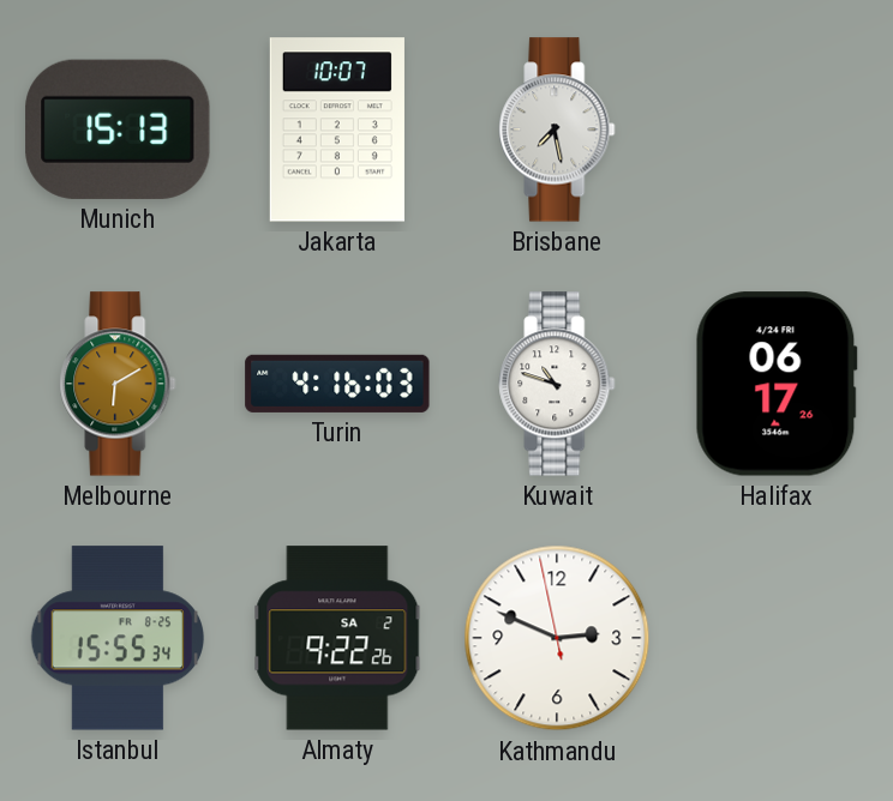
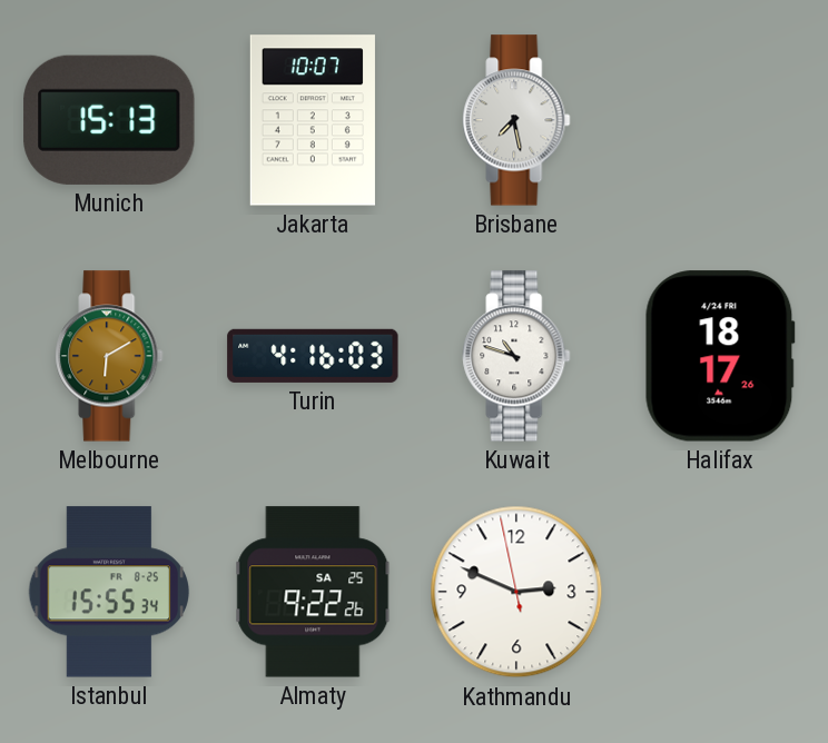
Halifax: 06:17 -> 18:17 (720, 356)
Almaty date: SA 2 -> SA 25 (313, 592)
